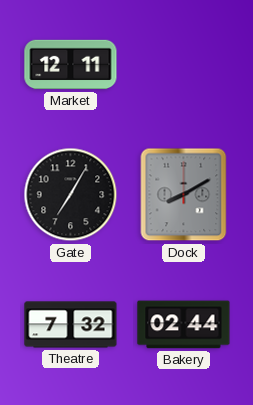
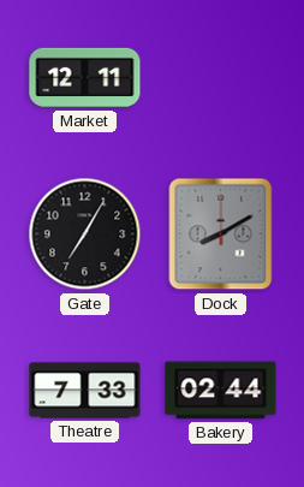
Theatre: 7:32 -> 7:33 (85, 391)
